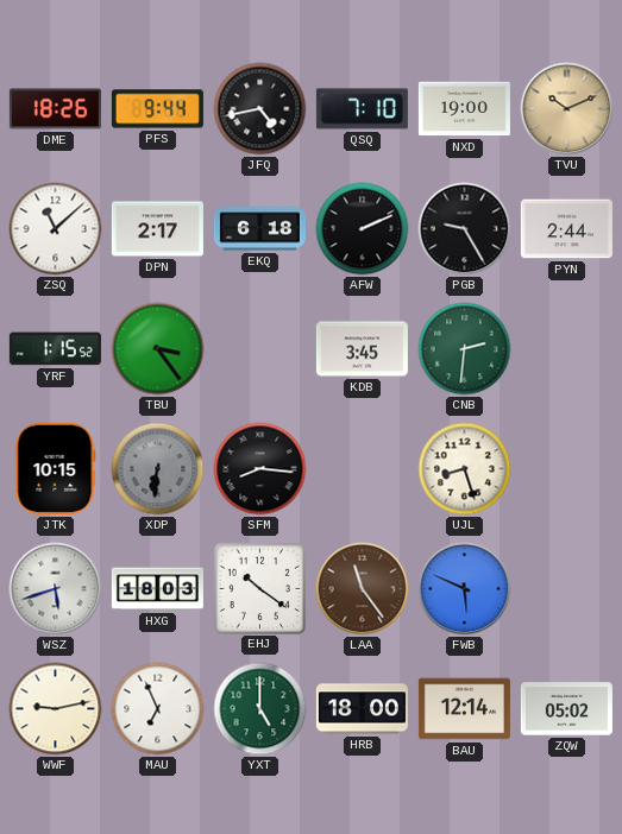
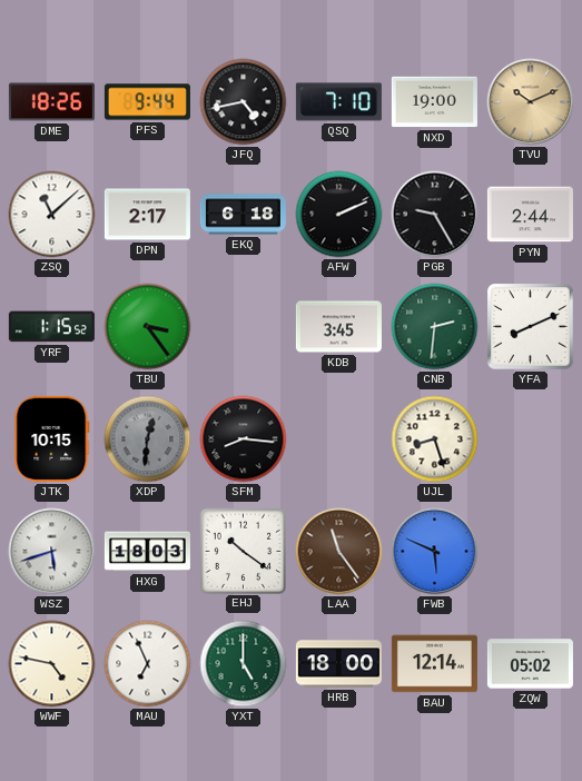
YFA: none -> 8:11 (531, 327)
XDP: 6:31 -> 12:31 (148, 439)
WWF: 9:13 -> 4:47 (52, 664)
